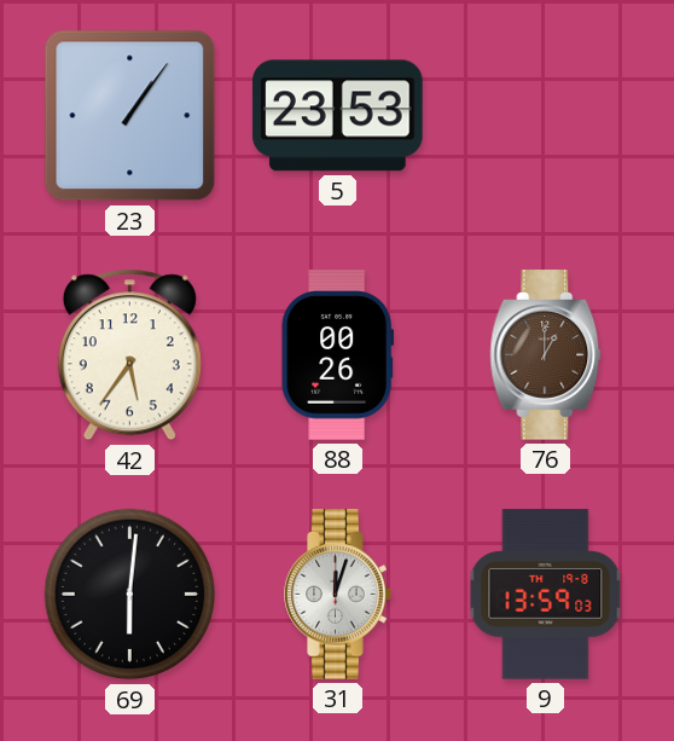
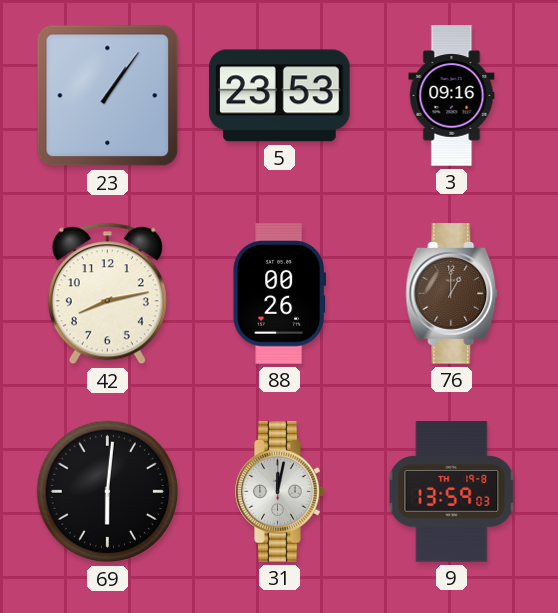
3: none -> 09:16 (452, 96)
42: 5:36 -> 8:13 (107, 294)
31: 12:03 -> 12:02 (280, 492)
